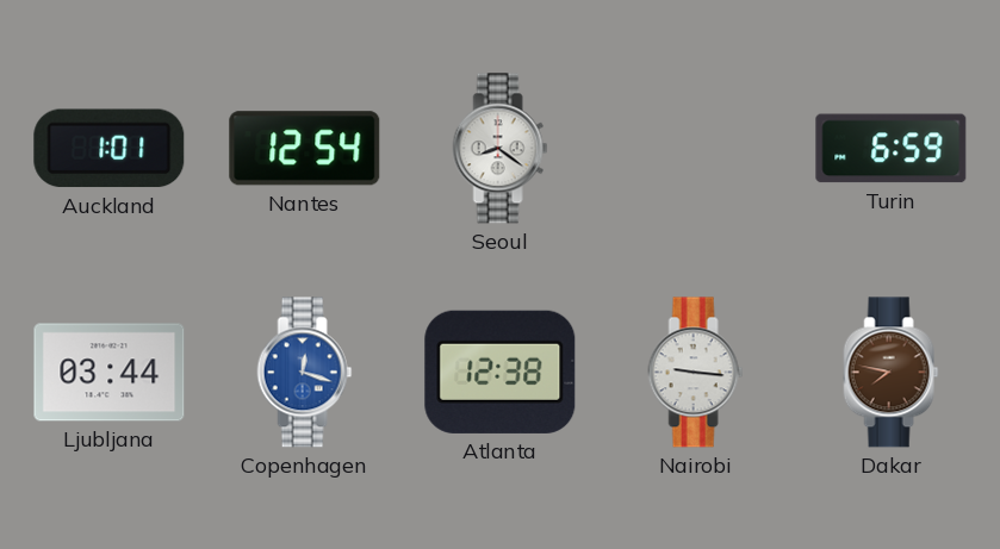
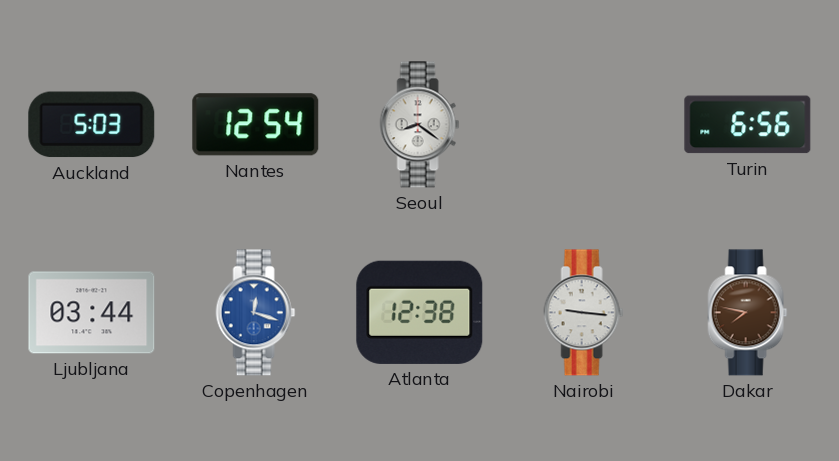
Auckland: 1:01 -> 5:03 (92, 125)
Turin: 6:59 -> 6:56 (748, 125)
